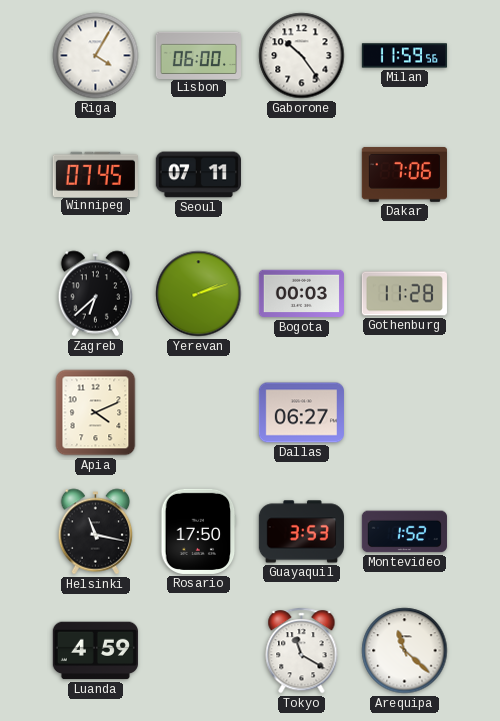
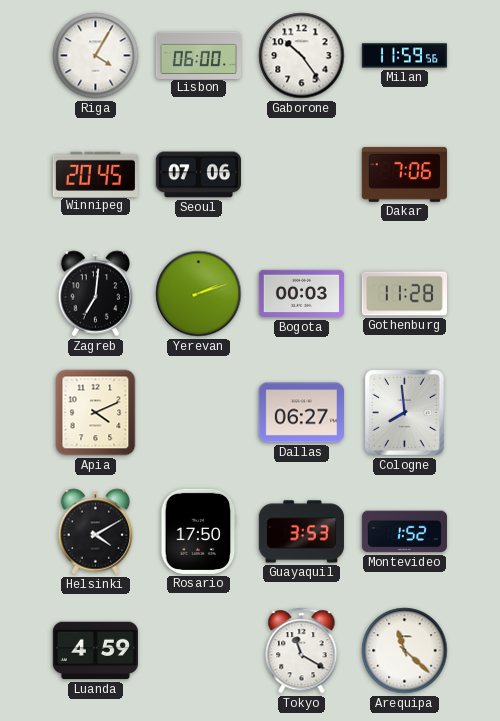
Winnipeg: 07:45 -> 20:45 (95, 174)
Seoul: 07:11 -> 07:06 (198, 175)
Zagreb: 6:38 -> 7:01 (96, 294)
Cologne: none -> 7:59 (404, 412)
Helsinki: 11:17 -> 4:10 (96, 532)
